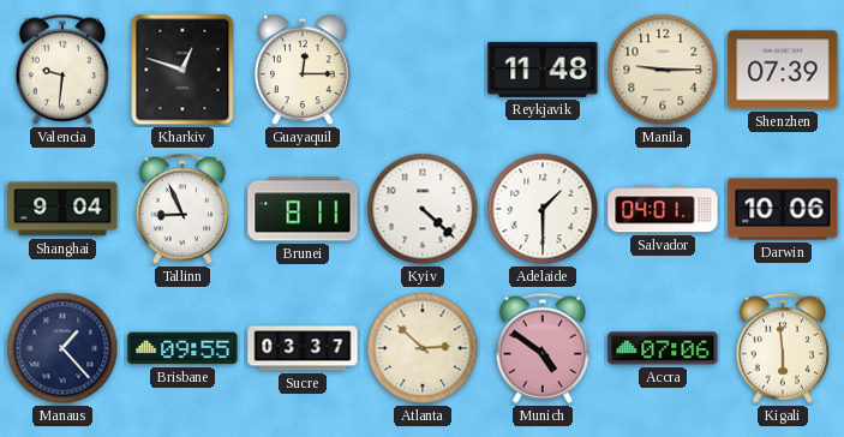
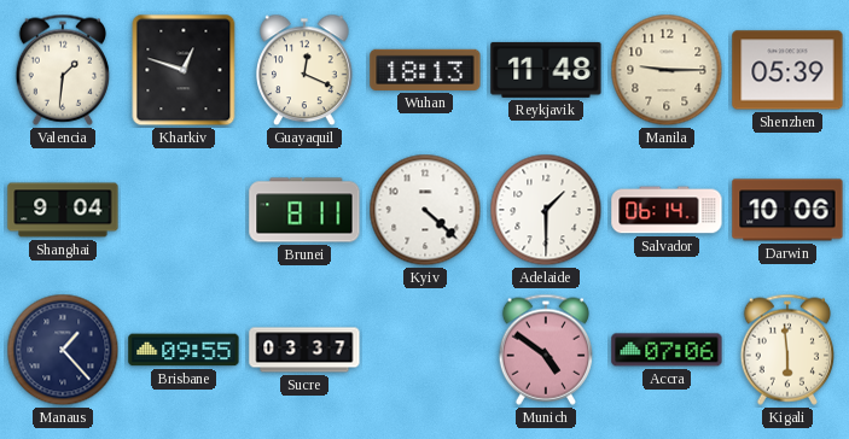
Valencia: 9:31 -> 1:31 (62, 70)
Guayaquil: 12:15 -> 12:19 (306, 70)
Wuhan: none -> 18:13 (425, 70)
Shenzhen: 07:39 -> 05:39 (787, 70)
Tallinn: 8:56 -> none (181, 209)
Salvador: 04:01 -> 06:14 (667, 210)
Atlanta: 2:52 -> none (423, 348)
